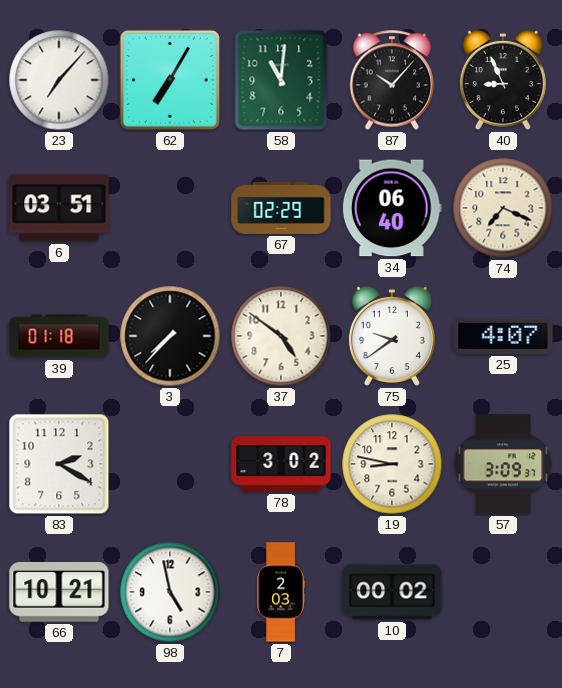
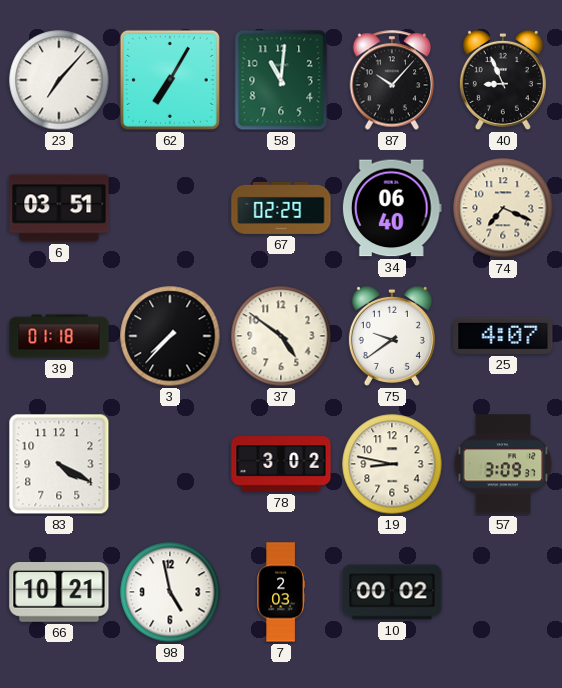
83: 2:20 -> 4:20 (59, 464)
